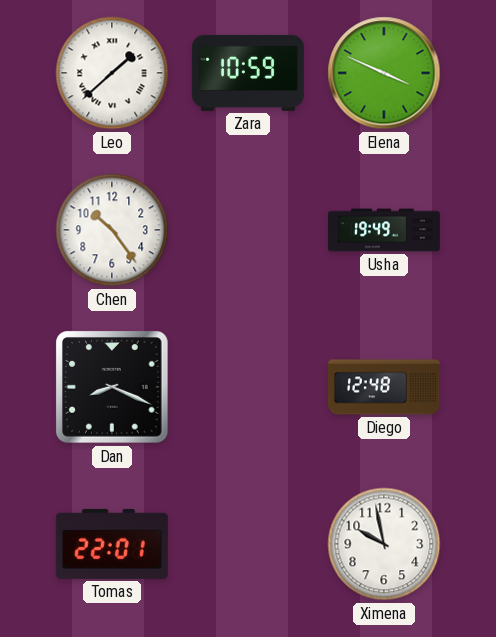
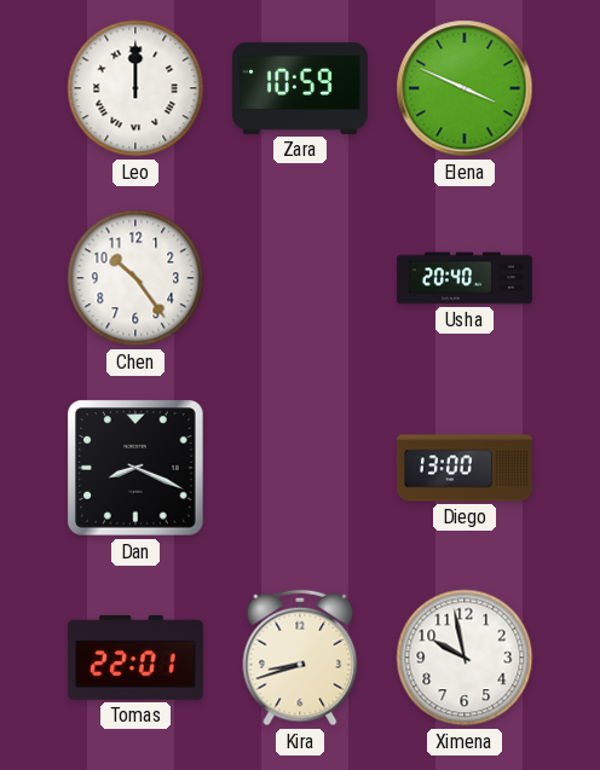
Leo: 1:38 -> 12:00 (135, 88)
Usha: 19:49 -> 20:40 (465, 278)
Diego: 12:48 -> 13:00 (465, 468)
Kira: none -> 8:42 (300, 658)
